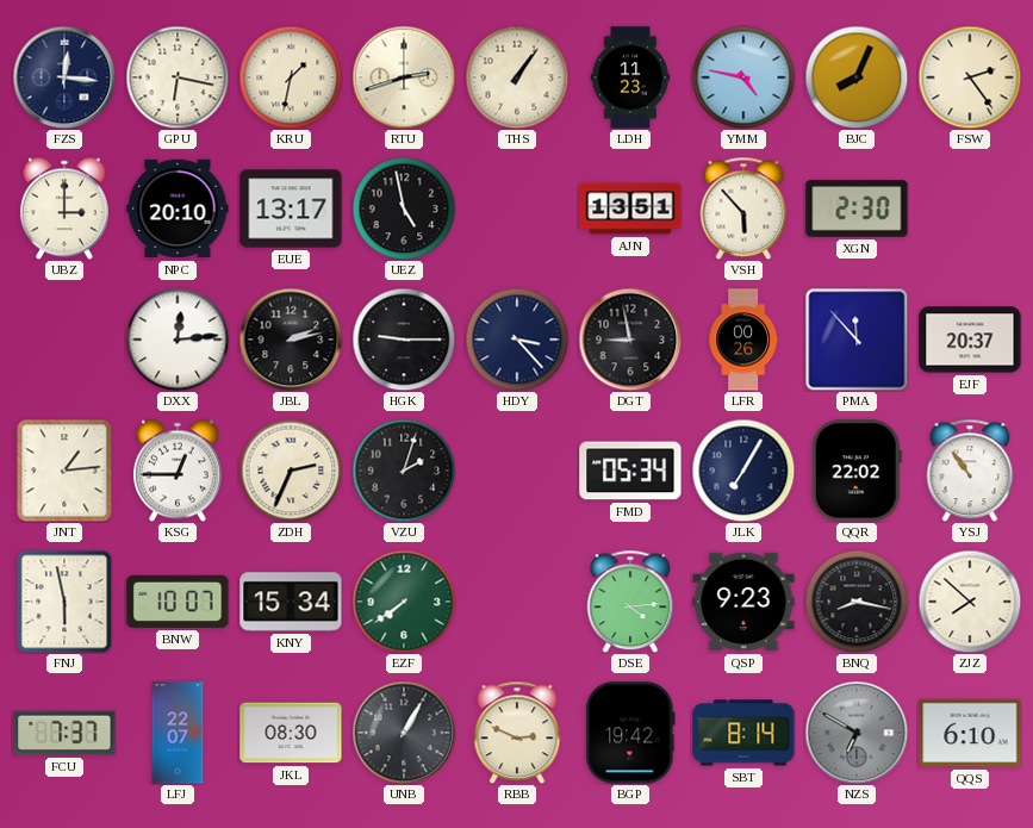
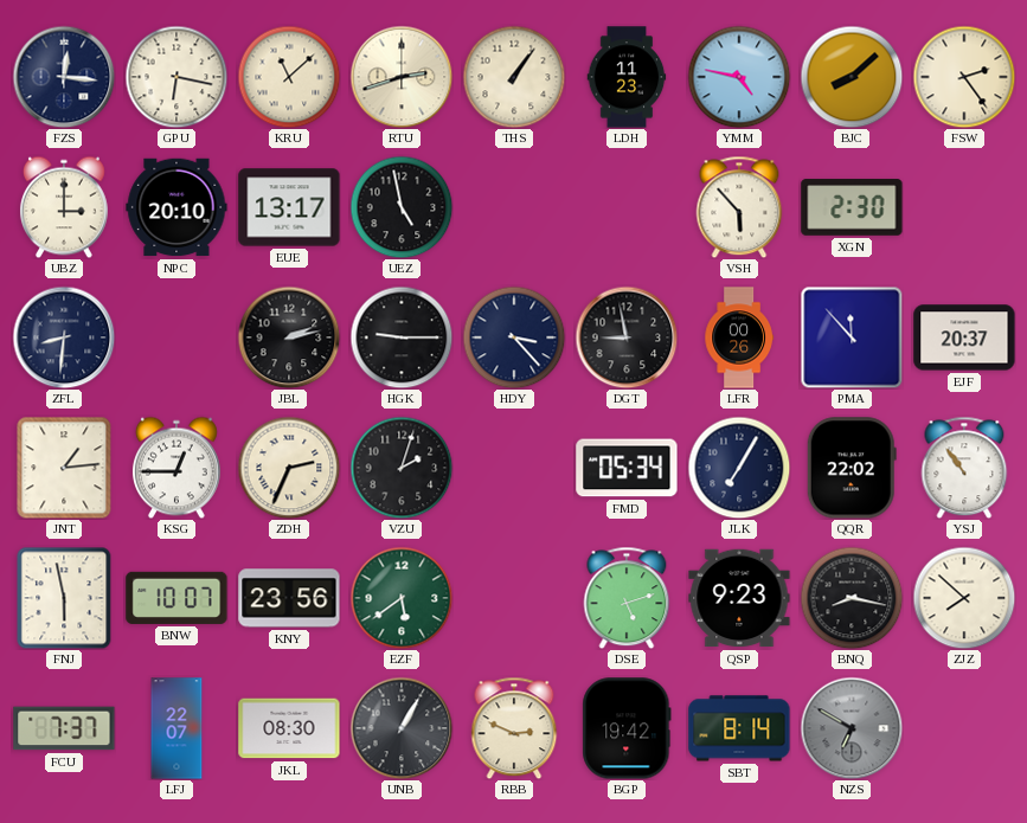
KRU: 1:32 -> 11:08 (289, 77)
BJC: 8:04 -> 8:08 (852, 77)
AJN: 13:51 -> none (630, 208)
ZFL: none -> 8:31 (64, 337)
DXX: 12:14 -> none (178, 340)
KNY: 15:34 -> 23:56 (289, 598)
EZF: 7:39 -> 5:39 (402, 598)
DSE: 4:14 -> 5:12 (627, 598)
QQS: 6:10 -> none (970, 733)
